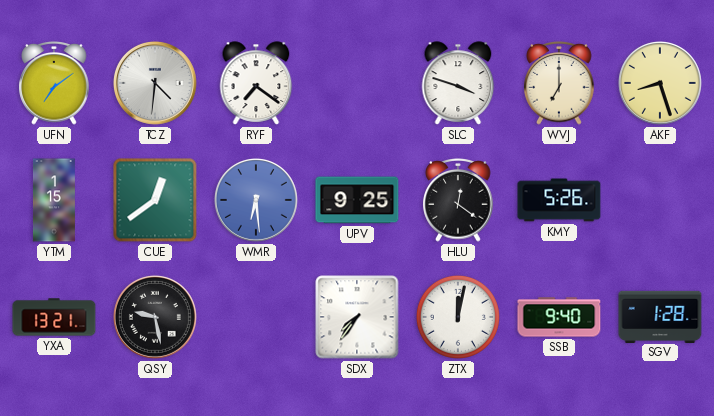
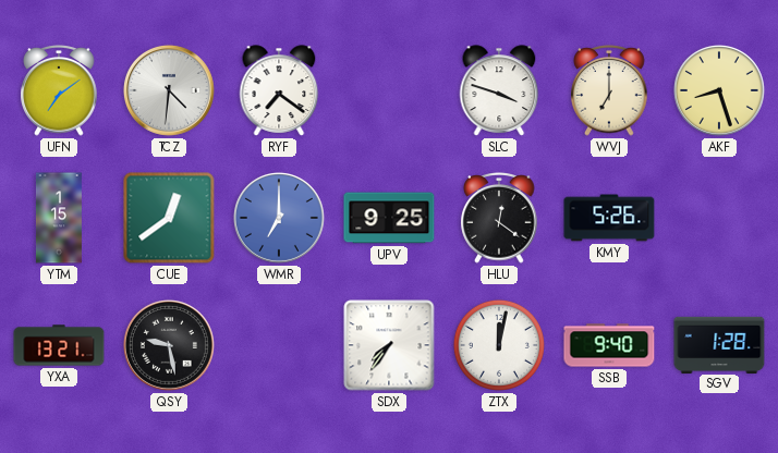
WMR: 6:29 -> 7:00 (279, 218)
